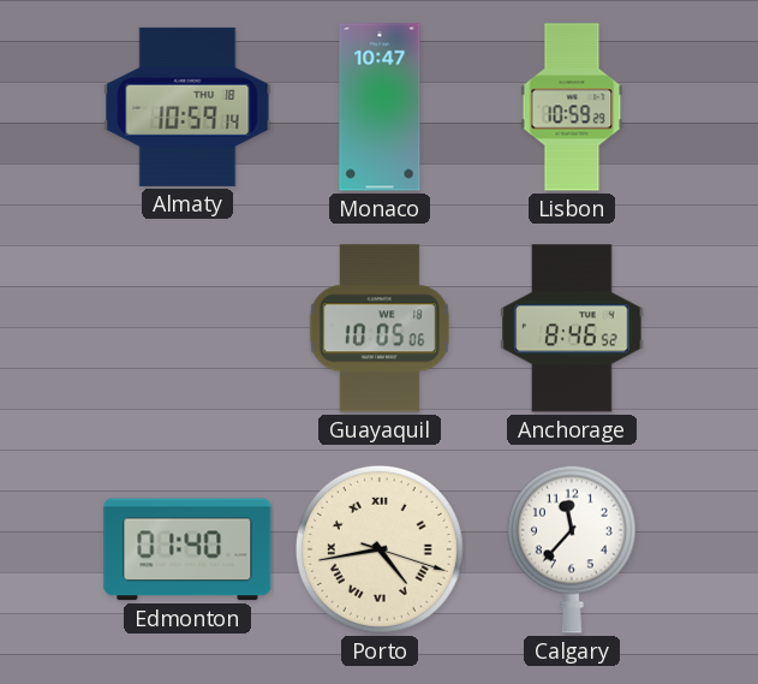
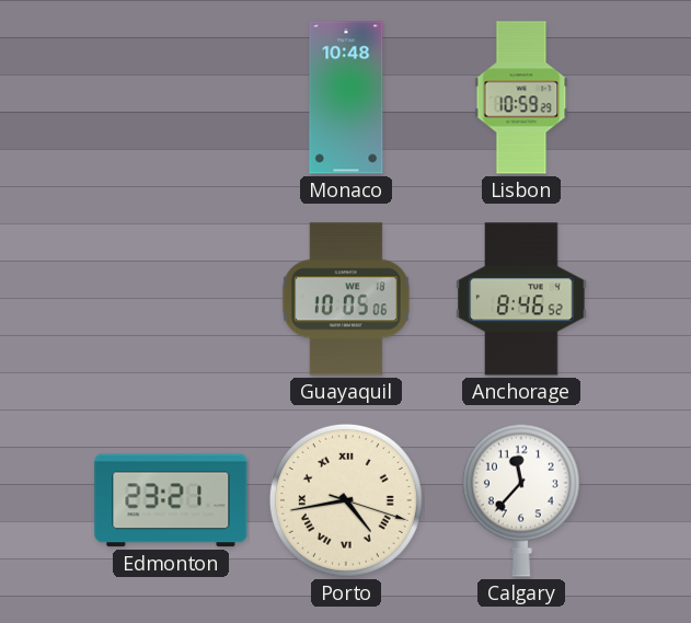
Almaty: 10:59 -> none (187, 107)
Monaco: 10:47 -> 10:48 (346, 97)
Edmonton: 01:40 -> 23:21 (171, 500)
